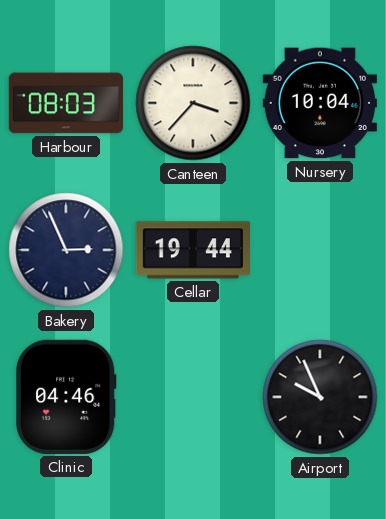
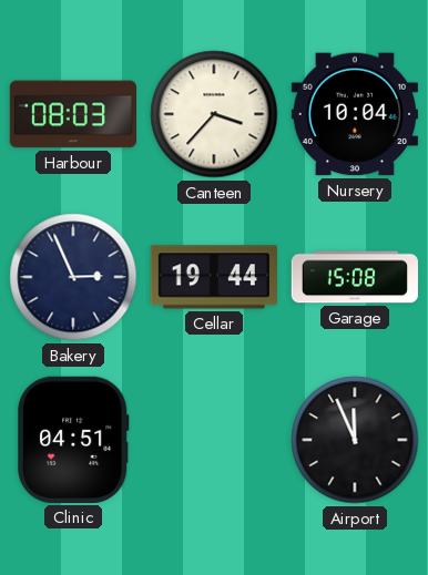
Garage: none -> 15:08 (354, 277)
Clinic: 04:46 -> 04:51 (74, 440)
Airport: 9:56 -> 11:56 (355, 440)
